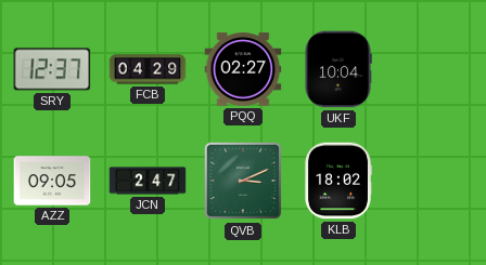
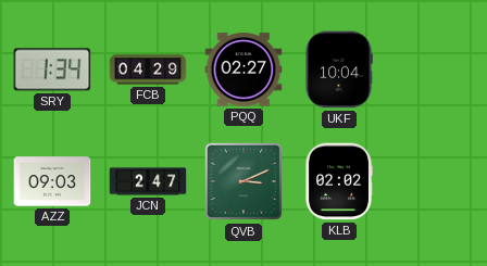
SRY: 12:37 -> 1:34 (52, 69)
AZZ: 09:05 -> 09:03 (52, 181)
KLB: 18:02 -> 02:02 (339, 181)
